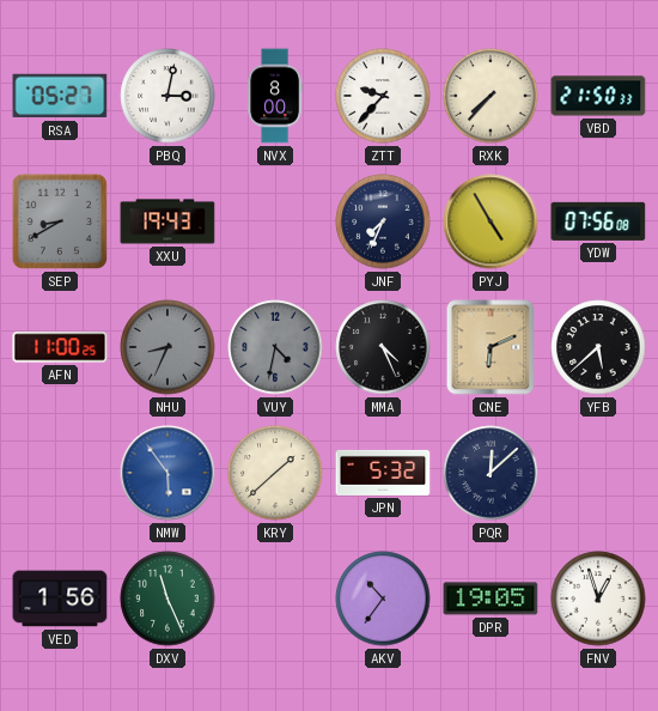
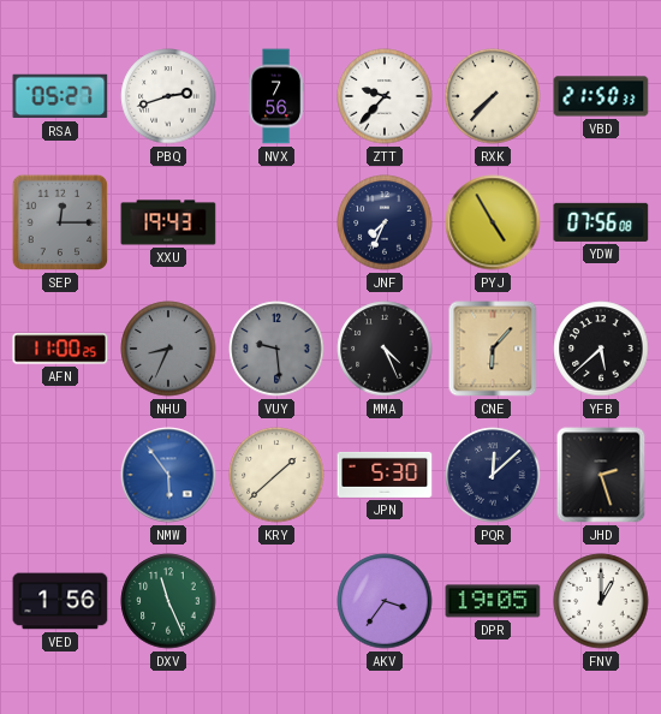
PBQ: 3:02 -> 2:42 (168, 96)
NVX: 8:00 -> 7:56 (275, 96)
SEP: 8:40 -> 12:15 (60, 222)
VUY: 4:32 -> 9:29 (276, 349)
CNE: 6:11 -> 6:07 (493, 349)
JPN: 5:32 -> 5:30 (385, 475)
JHD: none -> 2:27 (601, 475)
AKV: 10:36 -> 3:36 (385, 601)
FNV: 12:57 -> 1:00 (601, 601)
